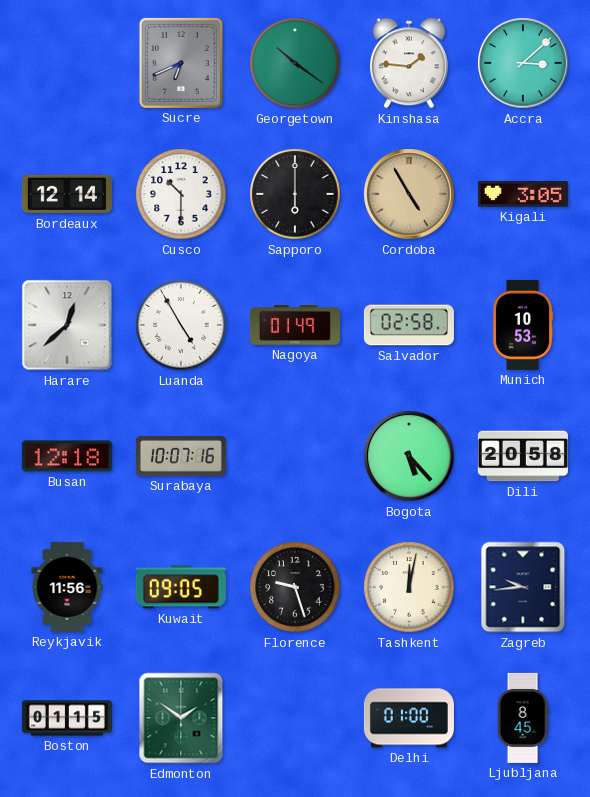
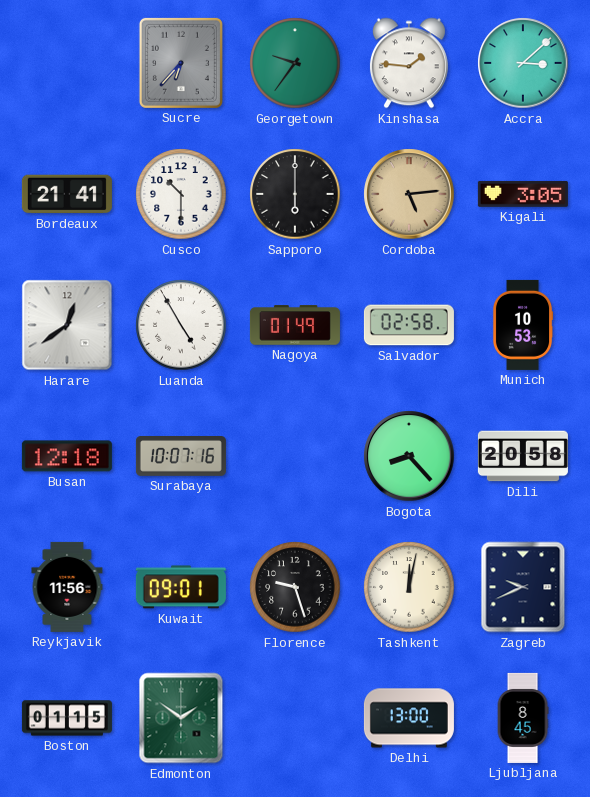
Sucre: 6:41 -> 6:37 (181, 63)
Georgetown: 10:21 -> 9:36 (295, 63)
Bordeaux: 12:14 -> 21:41 (67, 194)
Cordoba: 4:55 -> 5:14 (409, 194)
Harare: 12:38 -> 12:39 (67, 325)
Bogota: 5:23 -> 8:23 (409, 456)
Kuwait: 09:05 -> 09:01 (181, 587)
Zagreb: 9:44 -> 9:41 (523, 587)
Delhi: 01:00 -> 13:00 (409, 718)
